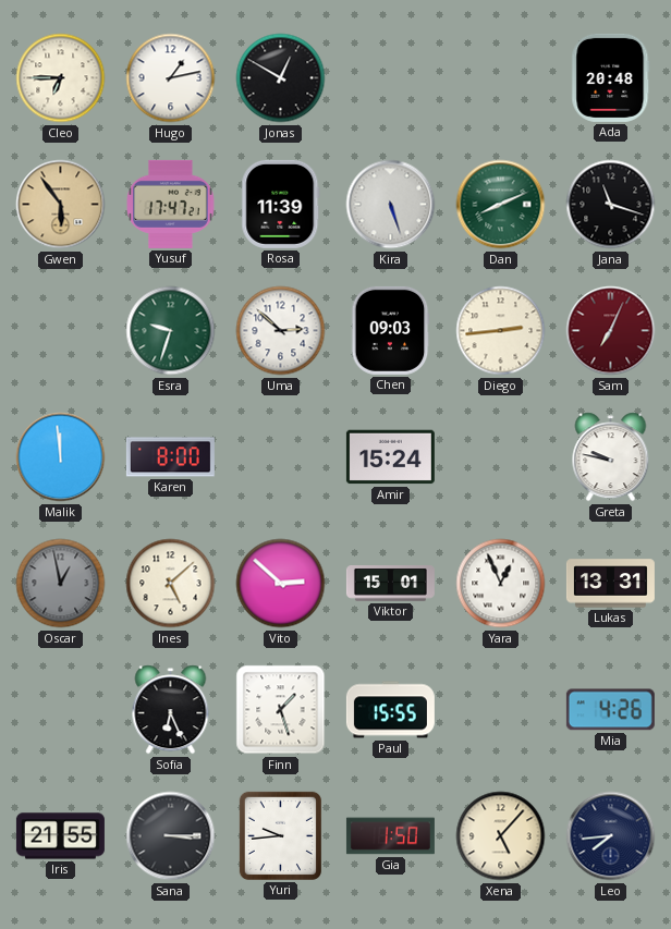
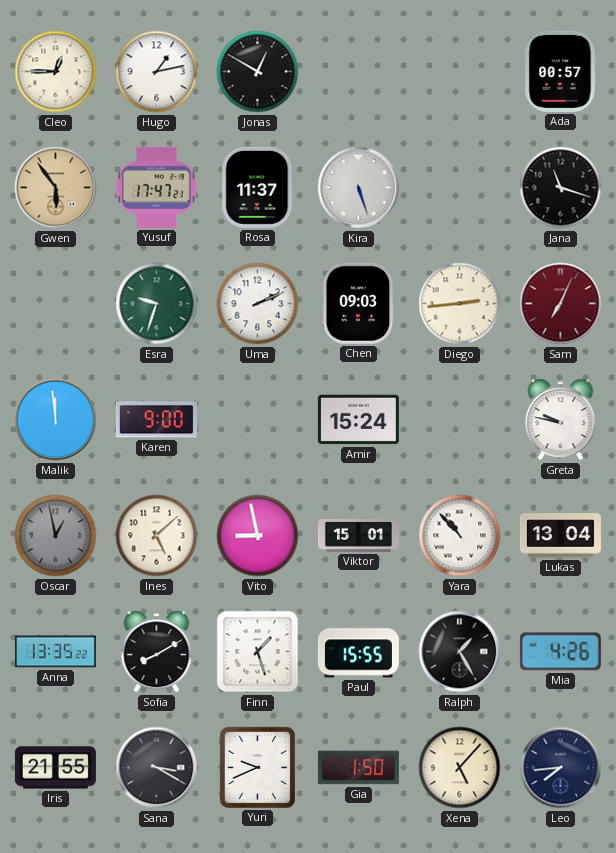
Cleo: 6:45 -> 12:45 (56, 72)
Ada: 20:48 -> 00:57 (561, 71)
Rosa: 11:39 -> 11:37 (258, 187)
Dan: 8:11 -> none (501, 205)
Uma: 2:52 -> 2:11 (258, 304)
Karen: 8:00 -> 9:00 (156, 420)
Vito: 2:52 -> 8:58 (258, 536)
Yara: 12:56 -> 10:53 (460, 536)
Lukas: 13:31 -> 13:04 (560, 536)
Anna: none -> 13:35 (55, 652)
Sofia: 6:26 -> 8:10 (157, 652)
Ralph: none -> 1:25 (460, 652)
Sana: 3:15 -> 3:20 (157, 768)
Yuri: 9:44 -> 9:41 (257, 767)
